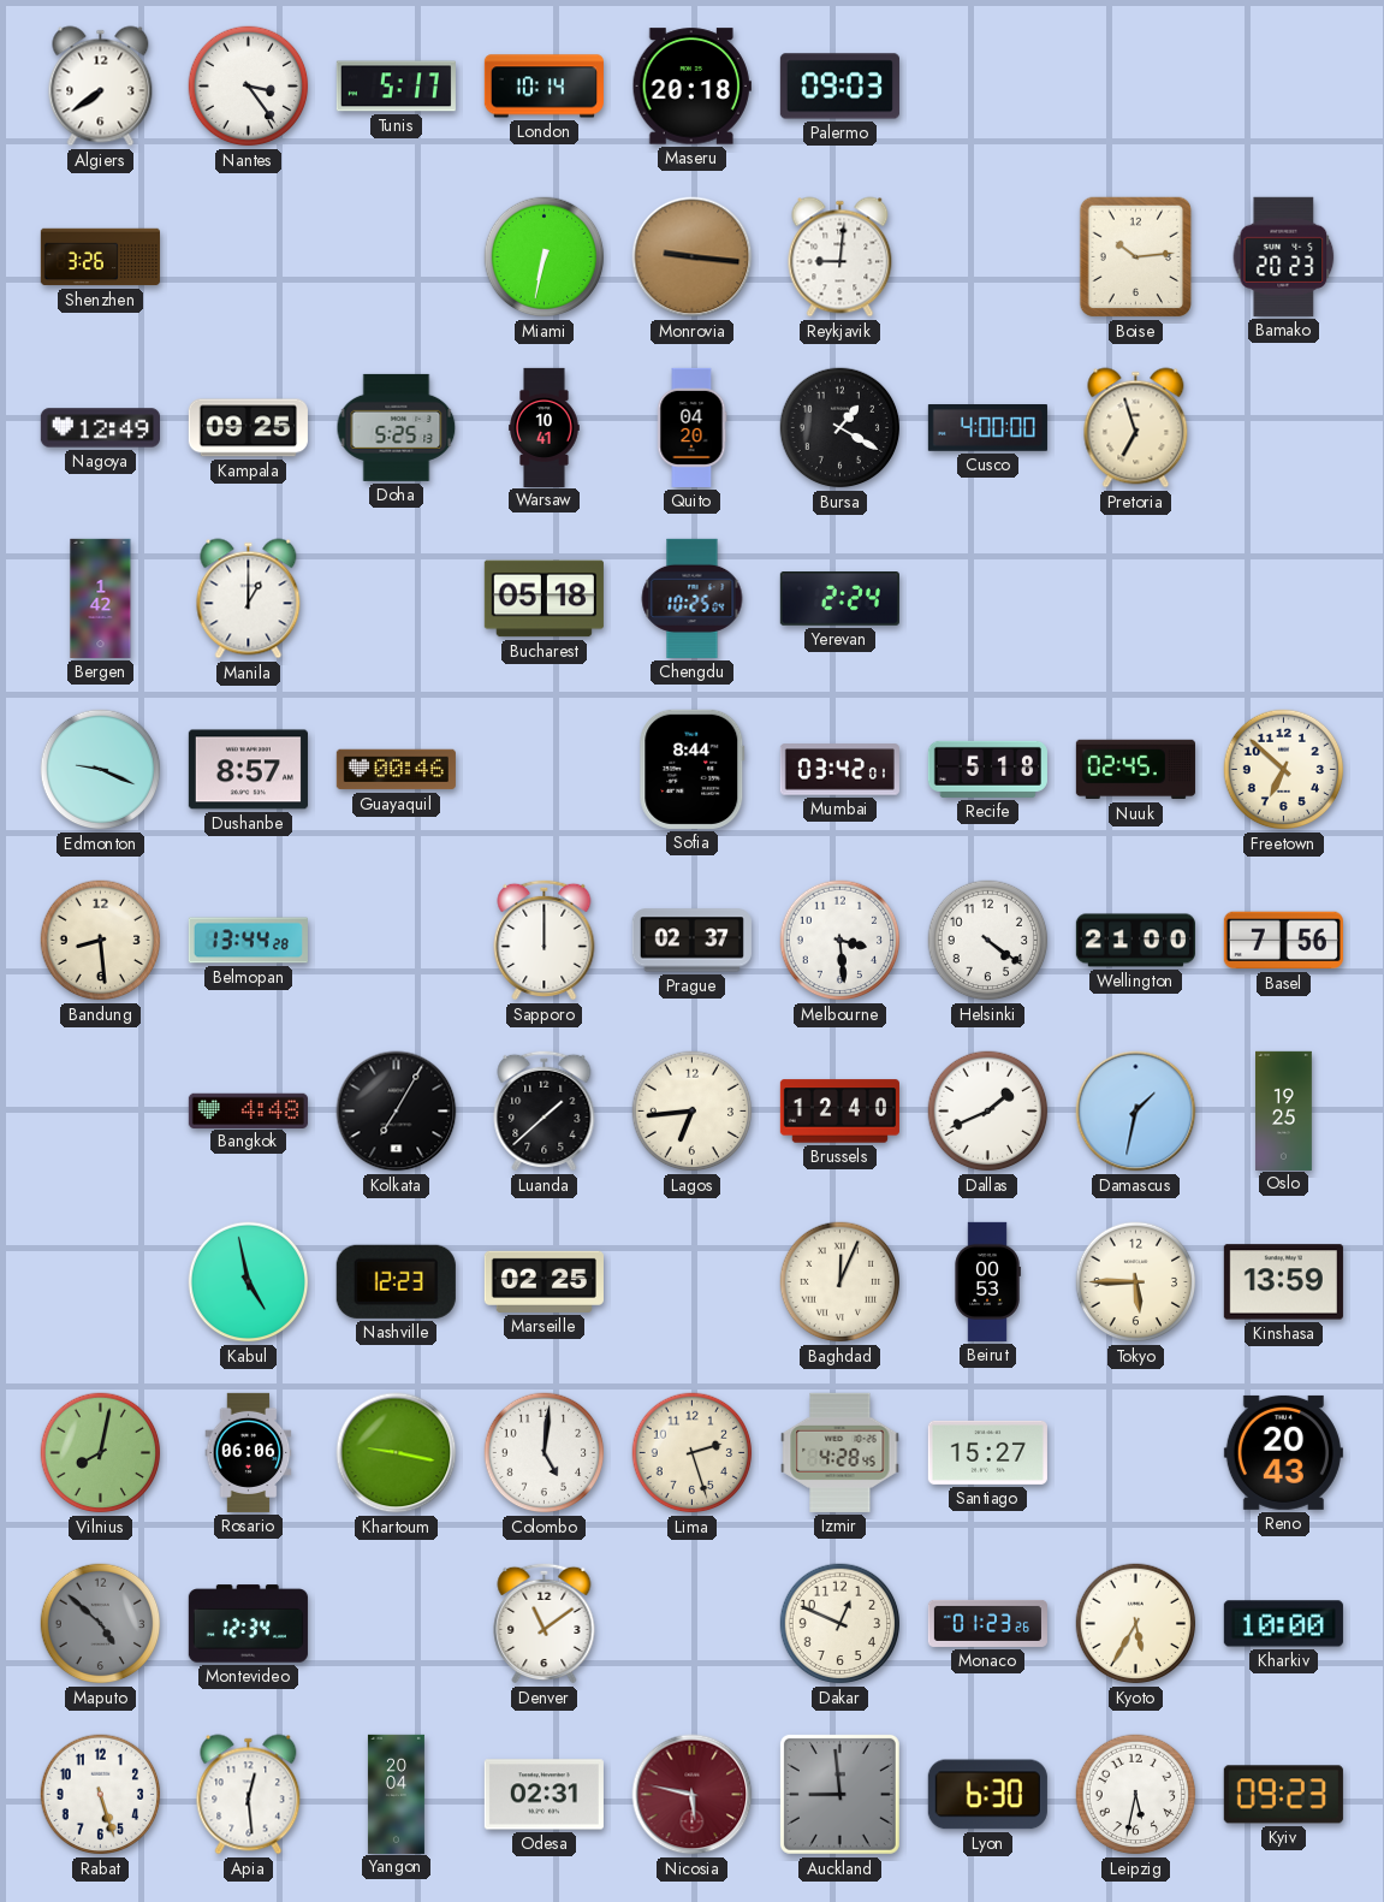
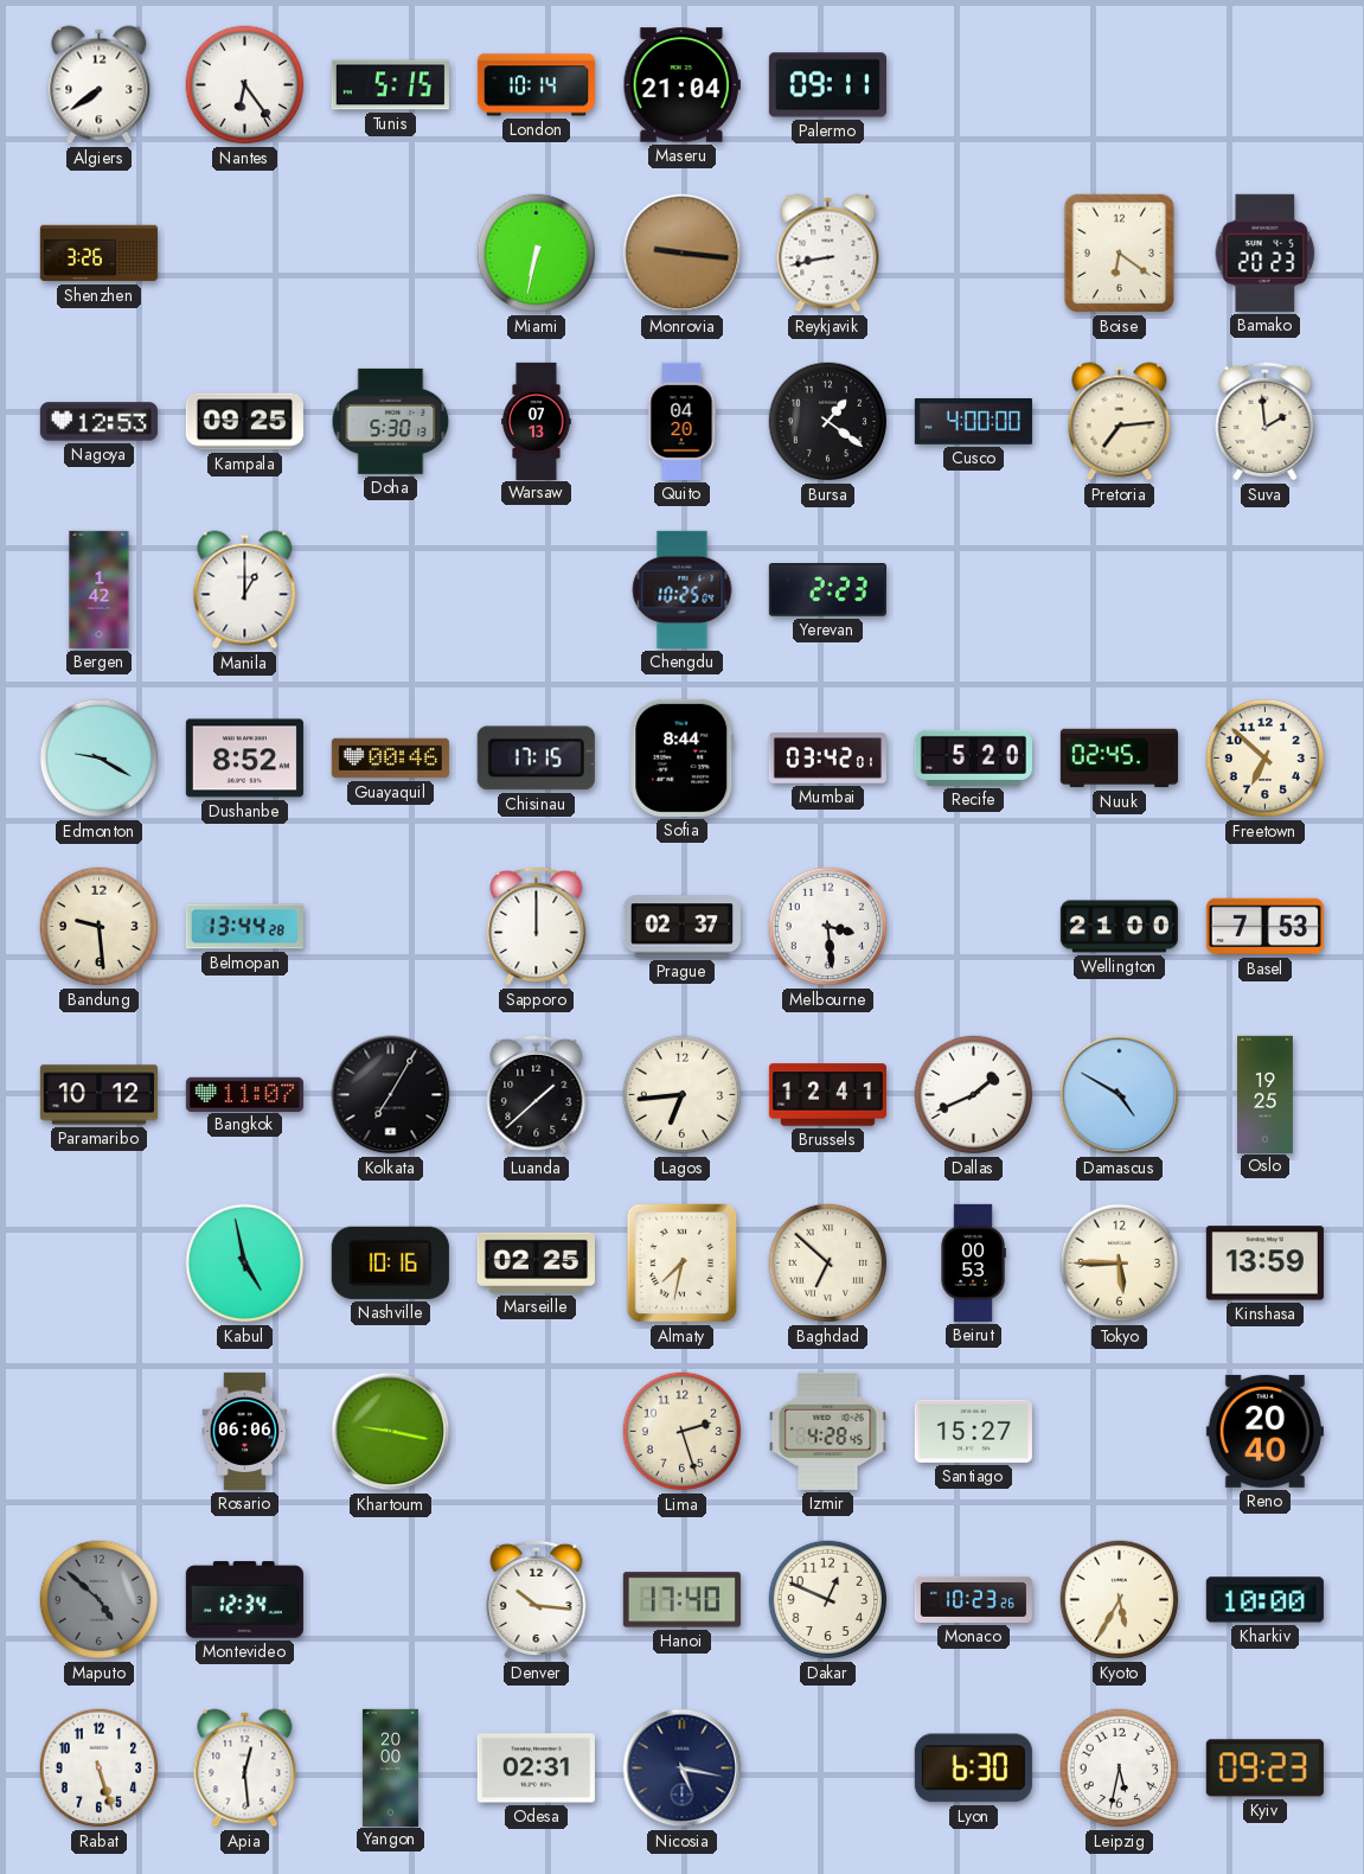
Nantes: 3:24 -> 6:24 (245, 85)
Tunis: 5:17 -> 5:15 (390, 85)
Maseru: 20:18 -> 21:04 (681, 85)
Palermo: 09:03 -> 09:11 (827, 85)
Reykjavik: 9:01 -> 8:43 (828, 254)
Boise: 10:14 -> 6:21 (1120, 254)
Nagoya: 12:49 -> 12:53 (98, 422)
Doha: 5:25 -> 5:30 (391, 421)
Warsaw: 10:41 -> 07:13 (537, 421)
Bursa: 1:20 -> 1:21 (828, 422)
Pretoria: 6:57 -> 7:14 (1120, 422)
Suva: none -> 1:59 (1266, 421)
Bucharest: 05:18 -> none (543, 599)
Yerevan: 2:24 -> 2:23 (827, 590)
Edmonton: 9:19 -> 9:20 (100, 759)
Dushanbe: 8:57 -> 8:52 (244, 759)
Chisinau: none -> 17:15 (536, 759)
Recife: 5:18 -> 5:20 (973, 757)
Bandung: 8:29 -> 9:29 (100, 927)
Helsinki: 4:21 -> none (988, 941)
Basel: 7:56 -> 7:53 (1264, 927)
Paramaribo: none -> 10:12 (98, 1095)
Bangkok: 4:48 -> 11:07 (244, 1094)
Brussels: 12:40 -> 12:41 (827, 1095)
Damascus: 1:32 -> 4:50 (1120, 1095)
Nashville: 12:23 -> 10:16 (390, 1262)
Almaty: none -> 7:32 (683, 1264)
Baghdad: 12:04 -> 6:52 (828, 1264)
Vilnius: 8:02 -> none (101, 1453)
Colombo: 5:01 -> none (545, 1453)
Reno: 20:43 -> 20:40 (1264, 1431)
Denver: 11:09 -> 10:16 (537, 1599)
Hanoi: none -> 17:40 (681, 1600)
Monaco: 01:23 -> 10:23 (973, 1599)
Yangon: 20:04 -> 20:00 (390, 1767)
Nicosia: 5:47 -> 5:17 (683, 1769)
Nicosia dial: burgundy -> navy (683, 1769)
Auckland: 8:59 -> none (839, 1794)
